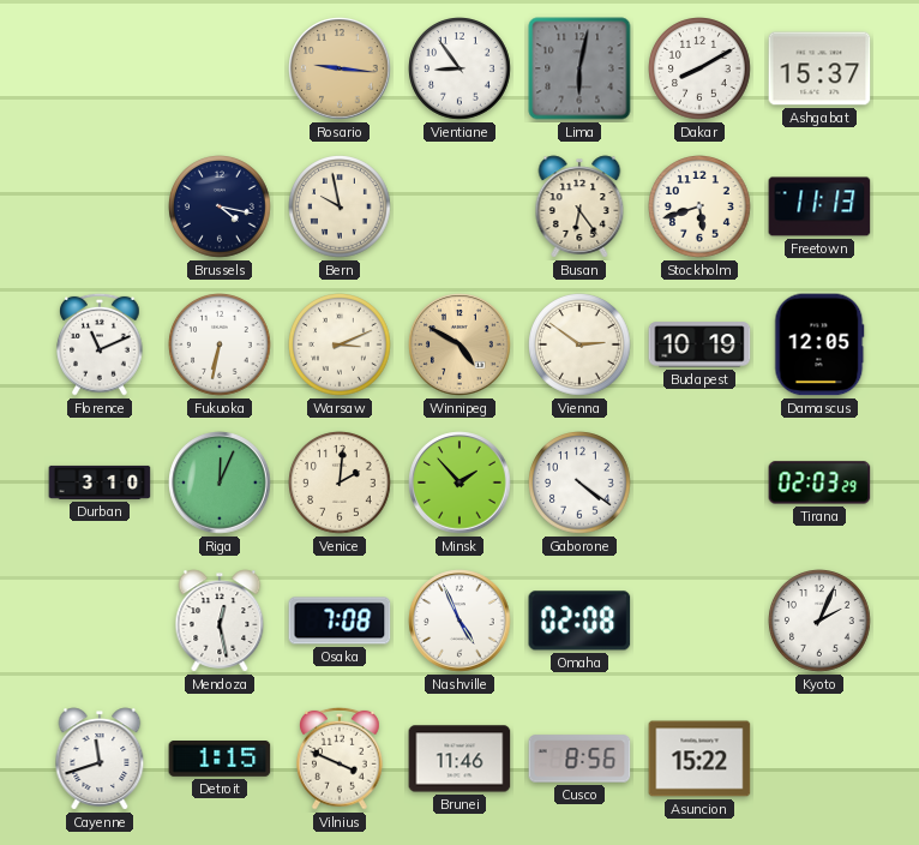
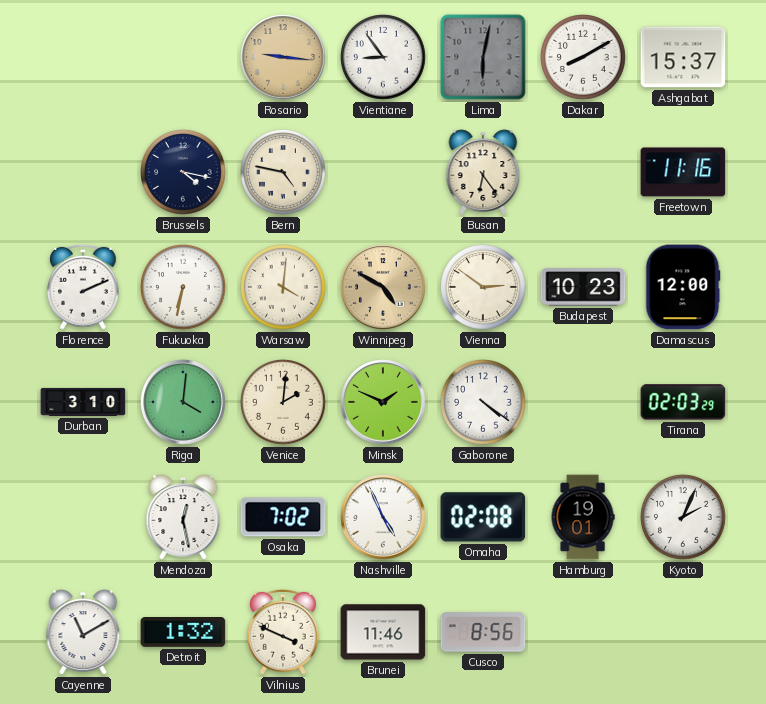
Bern: 9:58 -> 4:47 (284, 173)
Stockholm: 5:42 -> none (701, 208)
Freetown: 11:13 -> 11:16 (683, 172)
Florence: 11:11 -> 2:11 (84, 287)
Warsaw: 3:11 -> 4:01 (284, 288)
Budapest: 10:19 -> 10:23 (583, 287)
Damascus: 12:05 -> 12:00 (683, 287)
Riga: 12:04 -> 4:01 (183, 402)
Minsk: 1:53 -> 1:49 (383, 402)
Osaka: 7:08 -> 7:02 (283, 517)
Hamburg: none -> 19:01 (583, 517)
Cayenne: 11:42 -> 11:10 (83, 632)
Detroit: 1:15 -> 1:32 (183, 633)
Asuncion: 15:22 -> none (699, 759)
